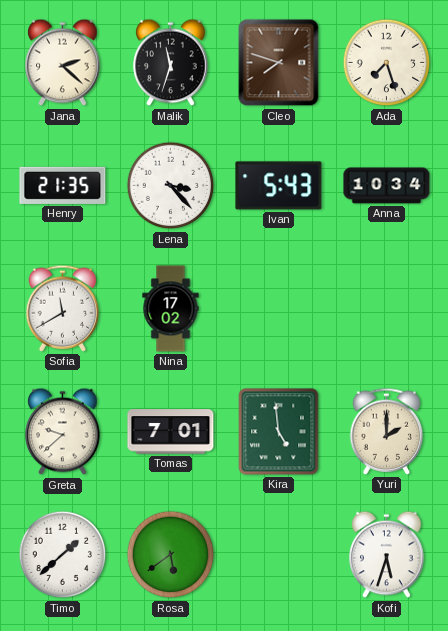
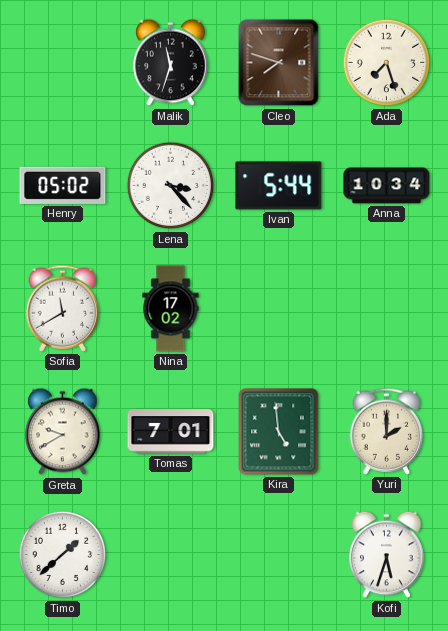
Jana: 2:22 -> none (63, 63)
Henry: 21:35 -> 05:02 (63, 185)
Ivan: 5:43 -> 5:44 (279, 186)
Greta: 9:38 -> 9:40 (63, 432)
Rosa: 5:39 -> none (171, 555)
